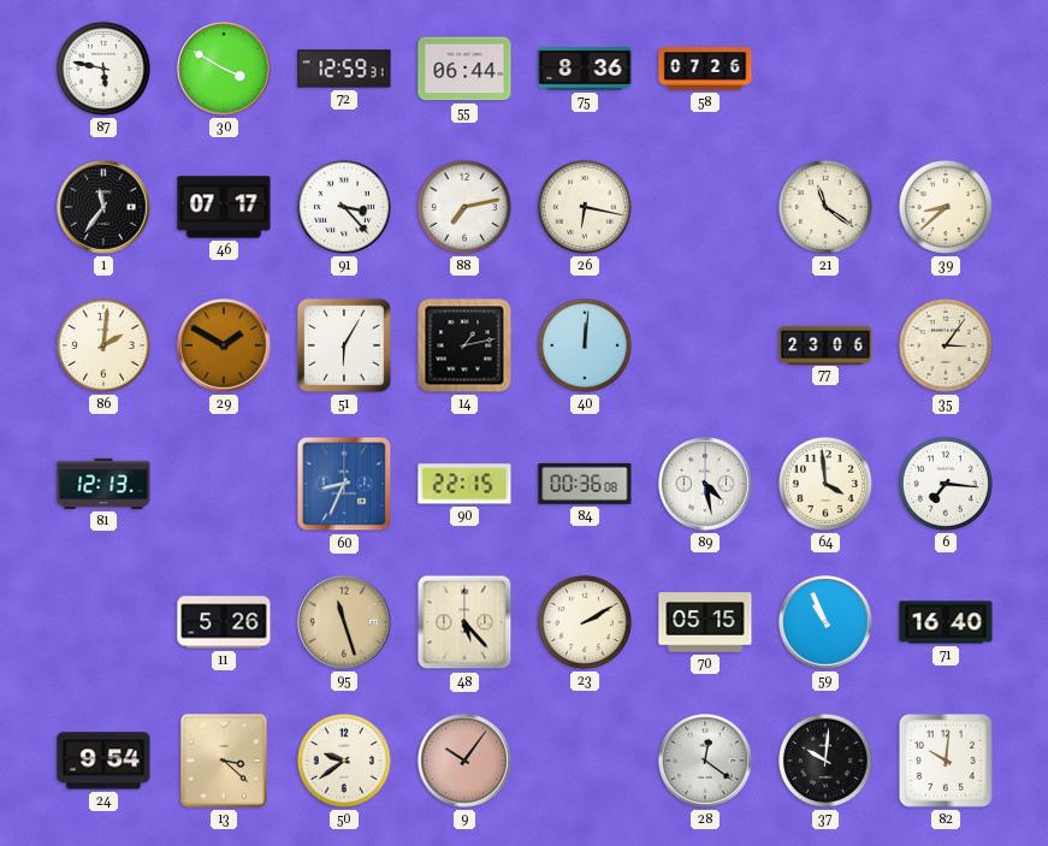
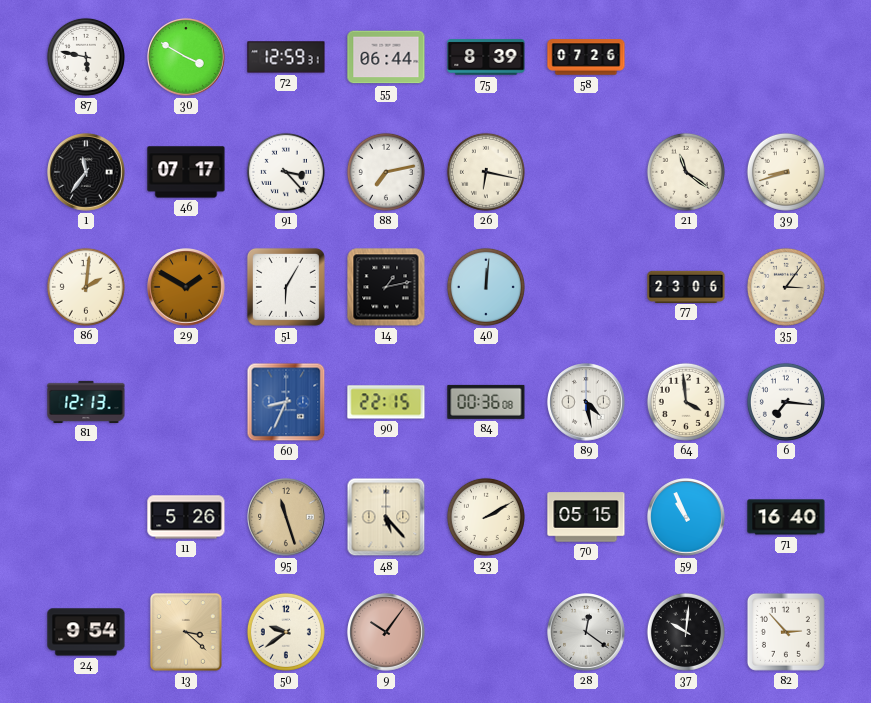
75: 8:36 -> 8:39 (486, 57)
39: 8:38 -> 8:42 (786, 172)
82: 10:01 -> 2:53 (786, 632)
